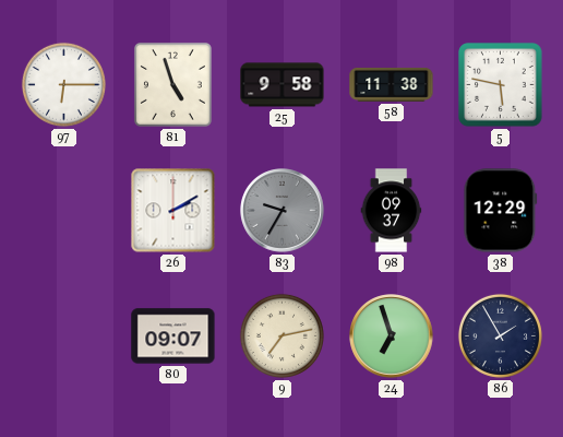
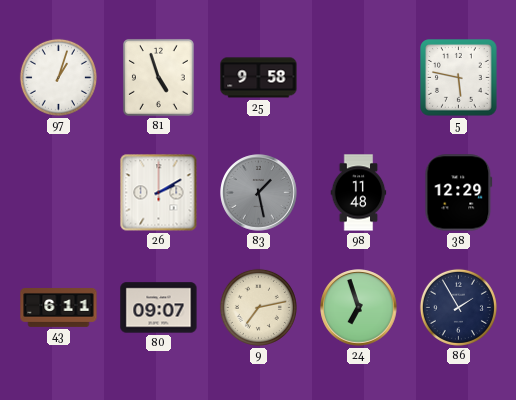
97: 6:15 -> 1:03 (58, 77)
58: 11:38 -> none (392, 85)
83: 9:35 -> 1:28 (259, 193)
98: 09:37 -> 11:48 (359, 193)
43: none -> 6:11 (59, 308)
